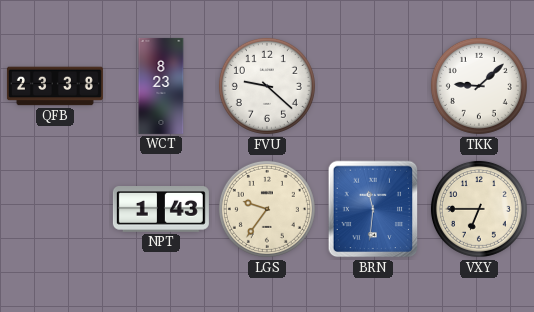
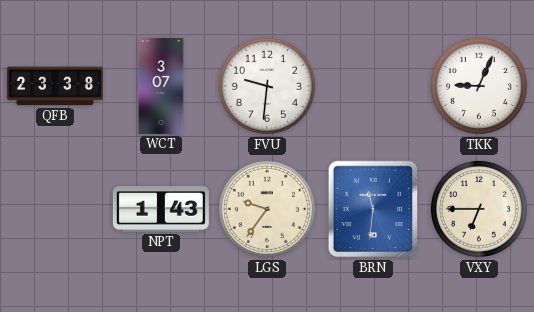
WCT: 8:23 -> 3:07 (161, 86)
FVU: 9:22 -> 9:31 (267, 86)
TKK: 9:08 -> 9:04 (479, 86)
